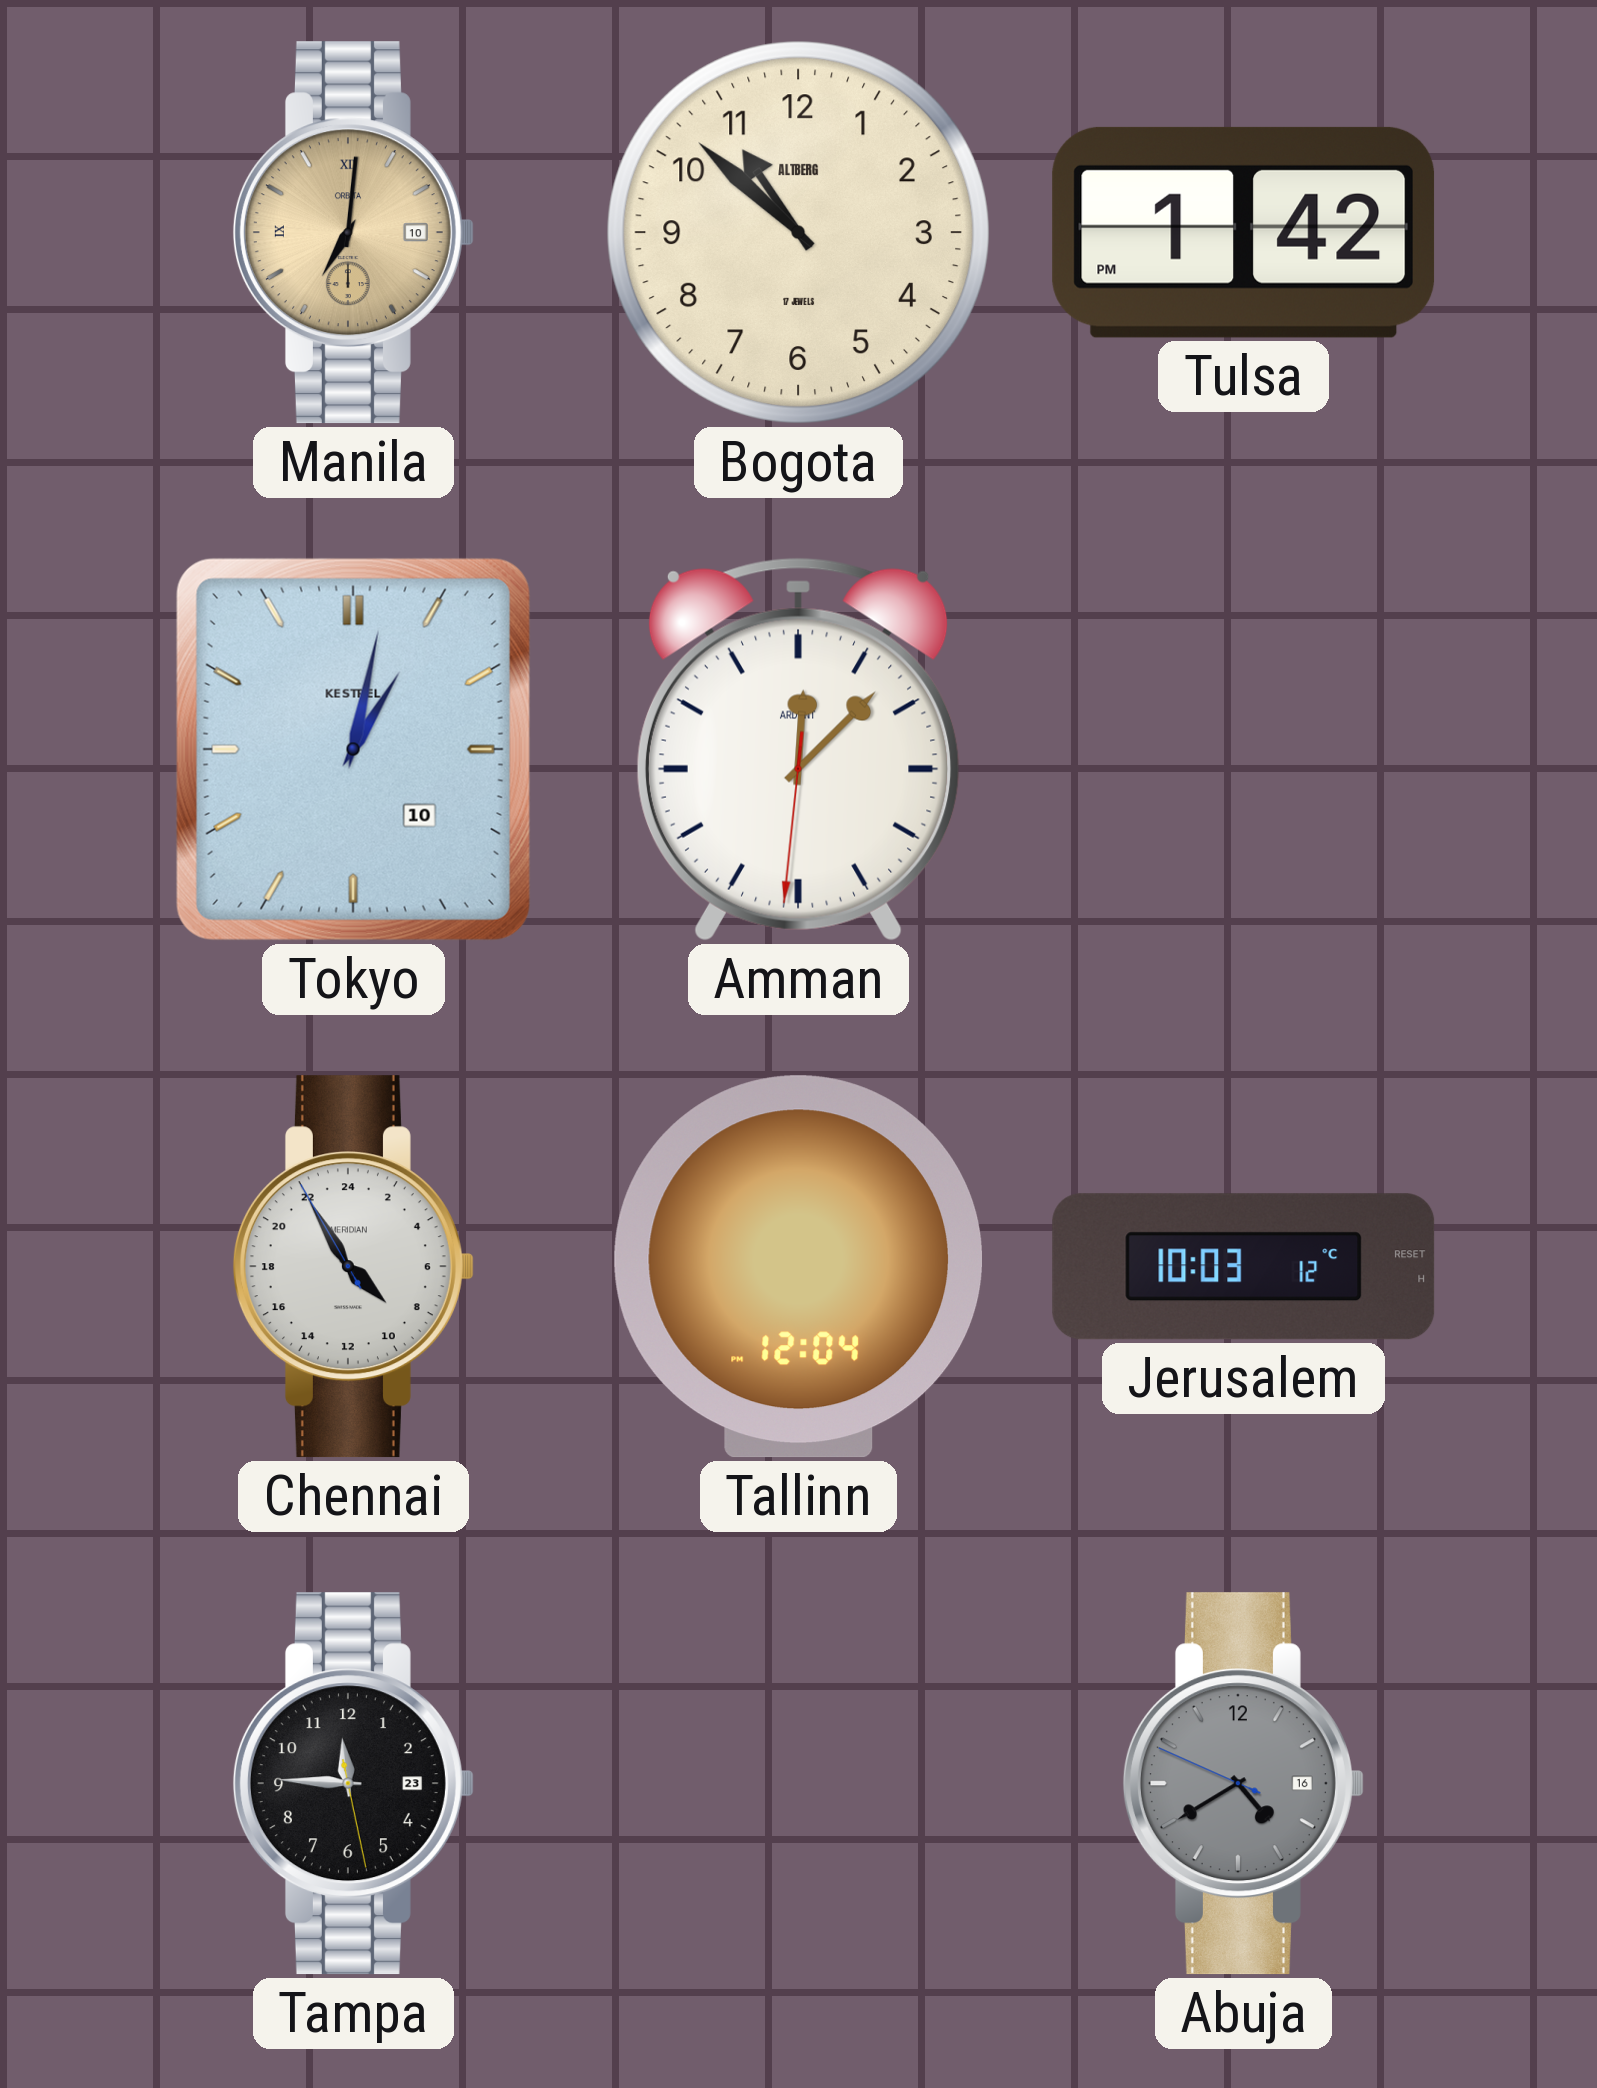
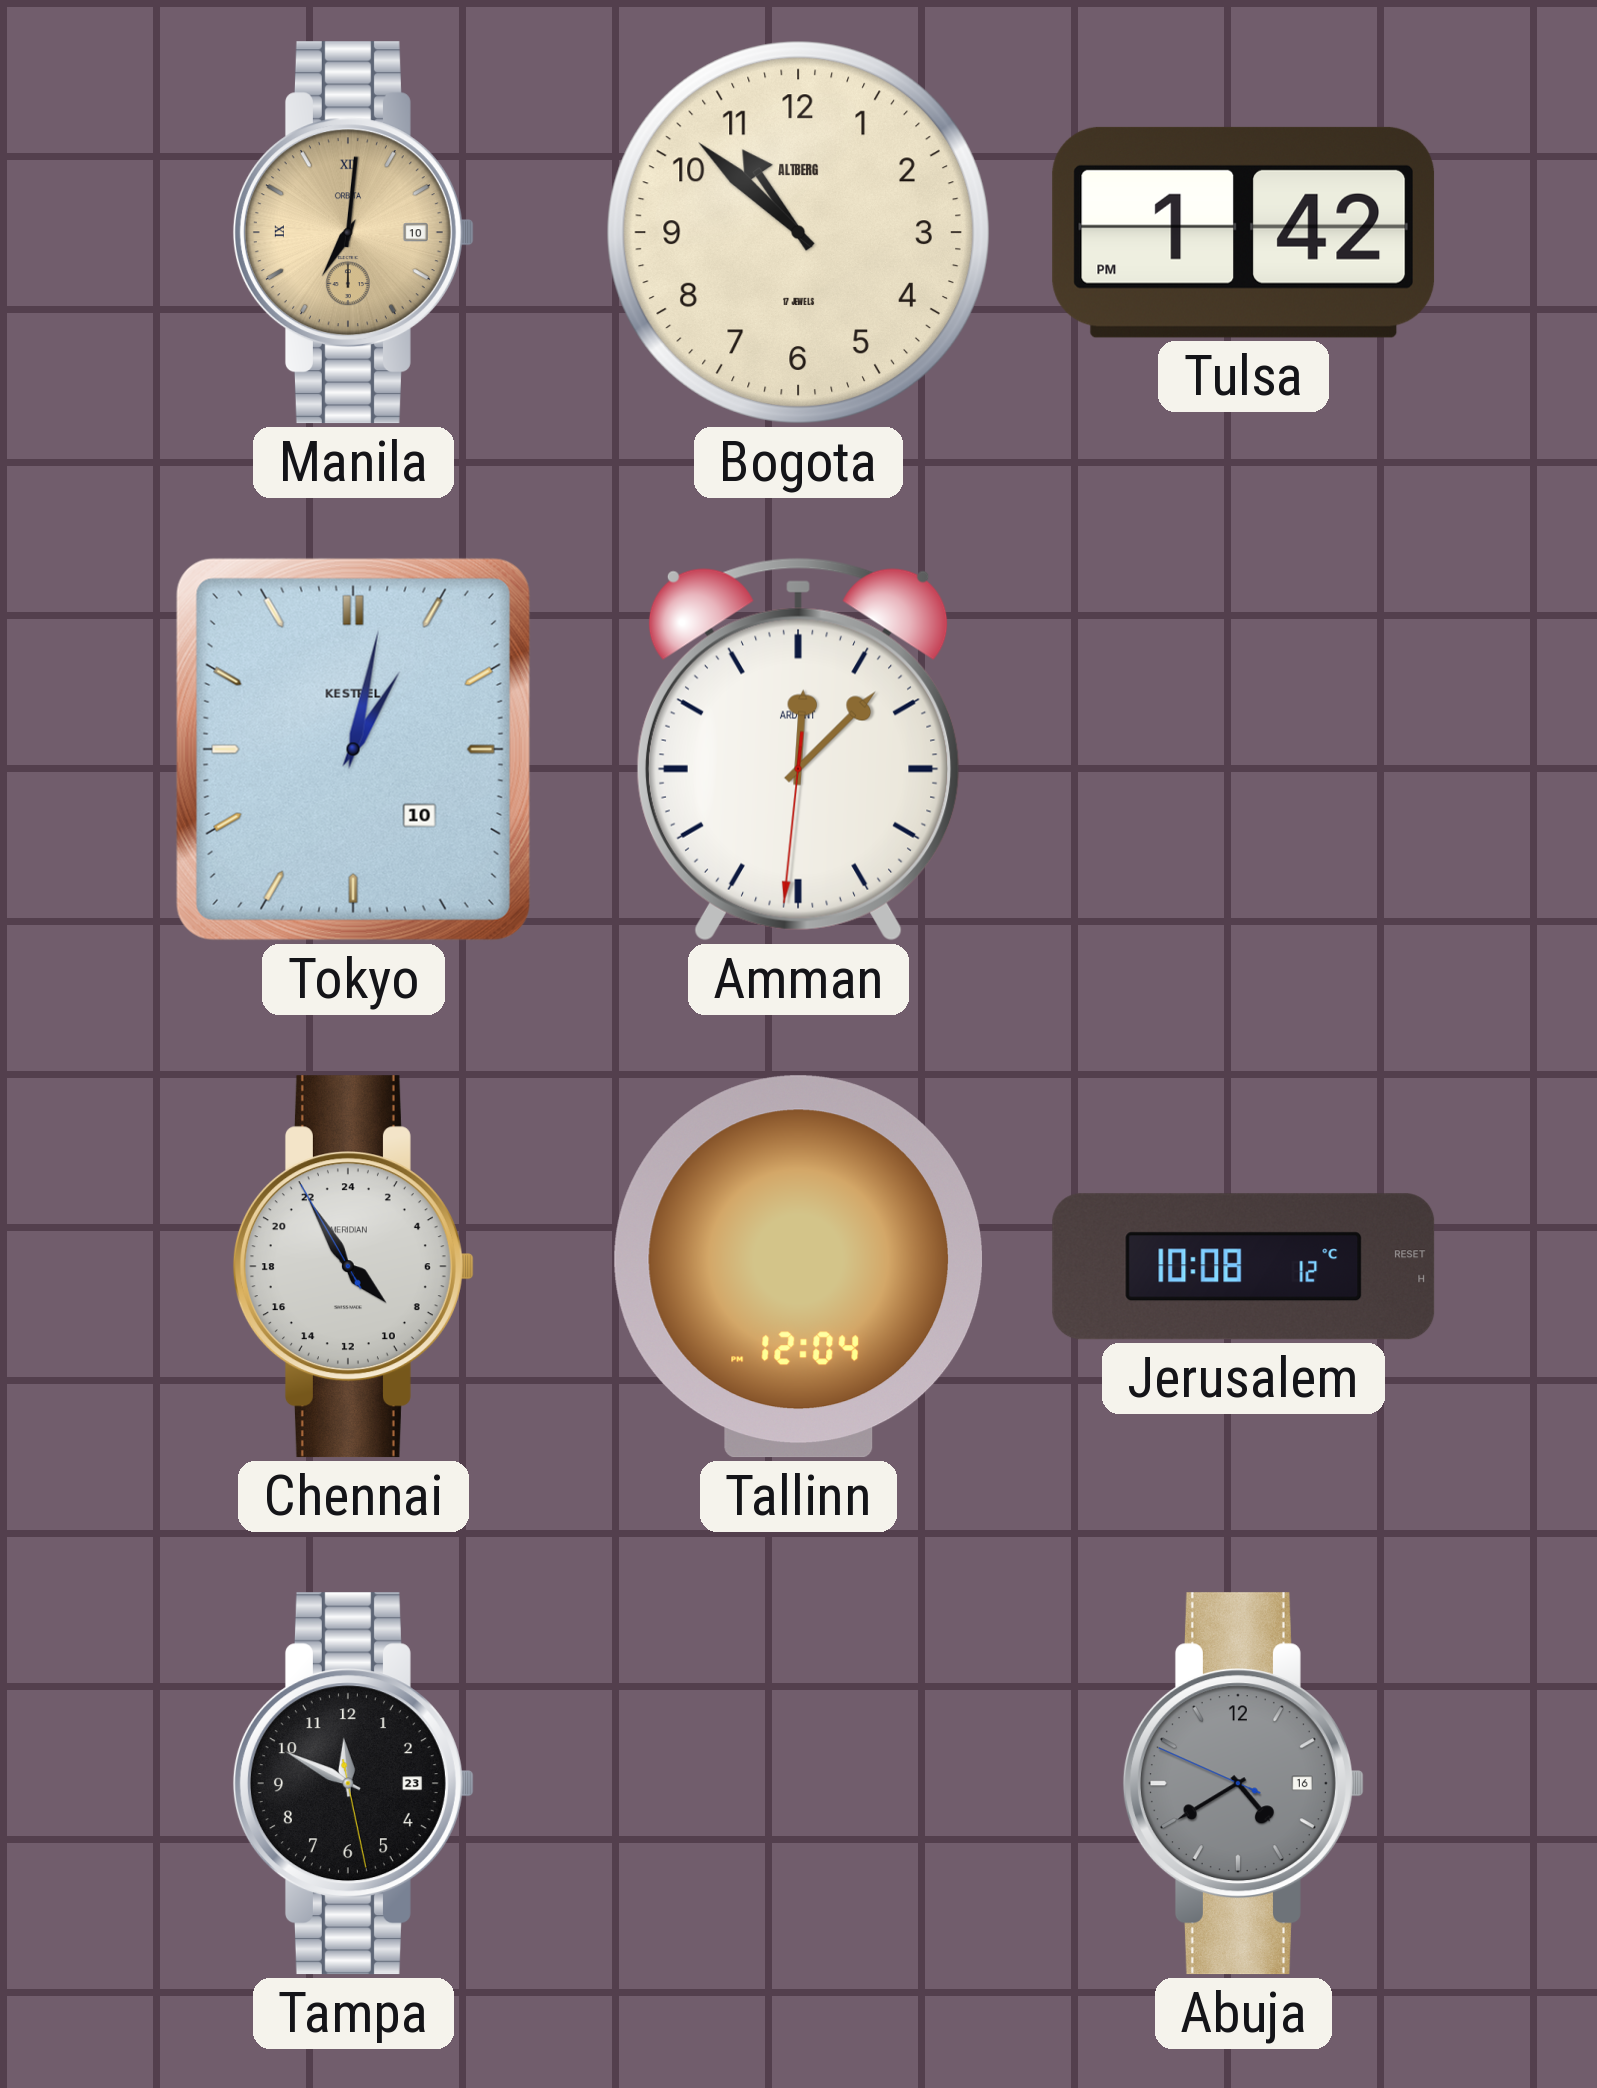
Jerusalem: 10:03 -> 10:08 (1244, 1267)
Tampa: 11:45 -> 11:49 (353, 1784)
